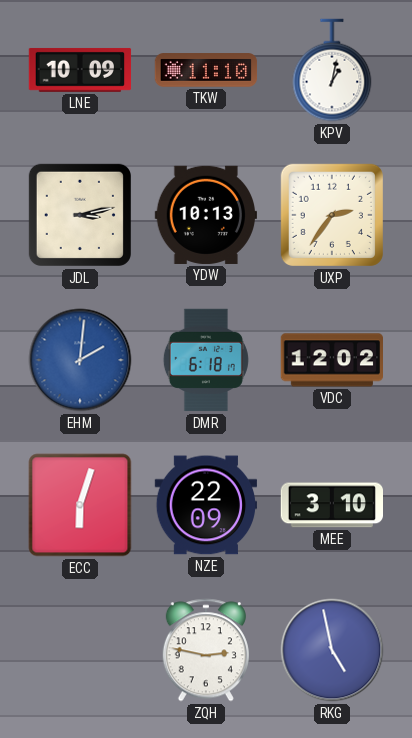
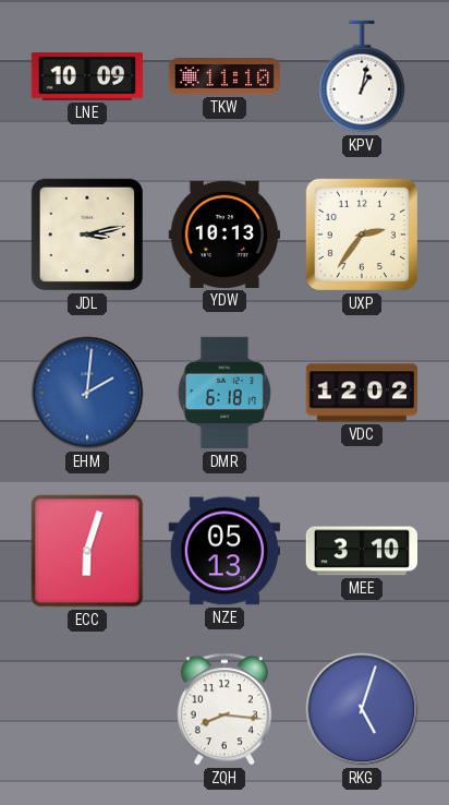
NZE: 22:09 -> 05:13 (223, 551)
ZQH: 2:47 -> 8:16 (225, 709)
RKG: 4:58 -> 5:03 (362, 709)
